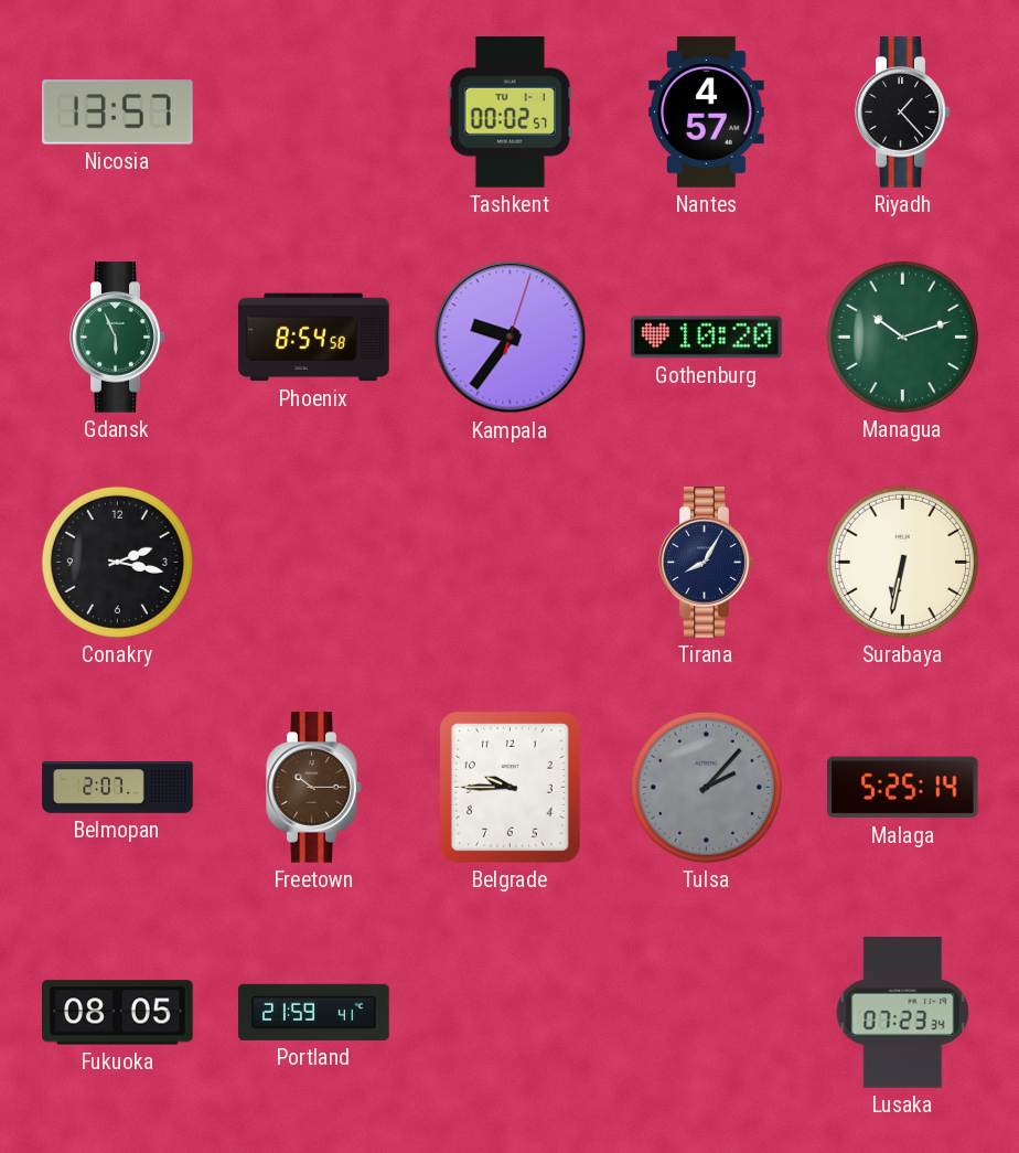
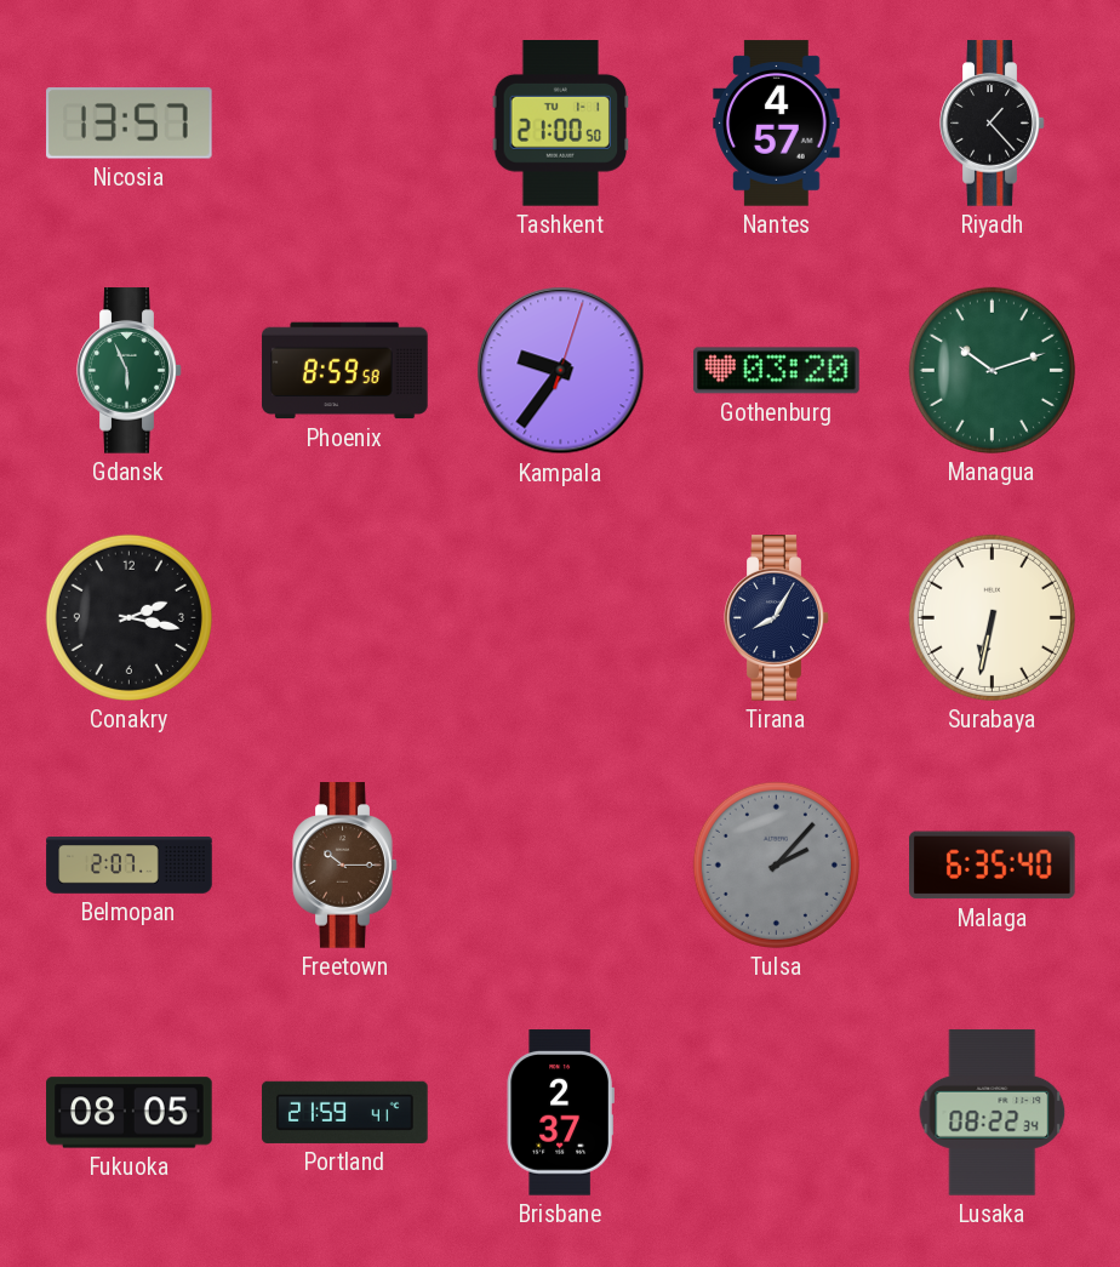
Tashkent: 00:02 -> 21:00 (561, 124)
Phoenix: 8:54 -> 8:59 (345, 371)
Gothenburg: 10:20 -> 03:20 (777, 371)
Belgrade: 9:45 -> none (511, 788)
Malaga: 5:25 -> 6:35 (993, 866)
Brisbane: none -> 2:37 (560, 1113)
Lusaka: 07:23 -> 08:22 (993, 1113)
